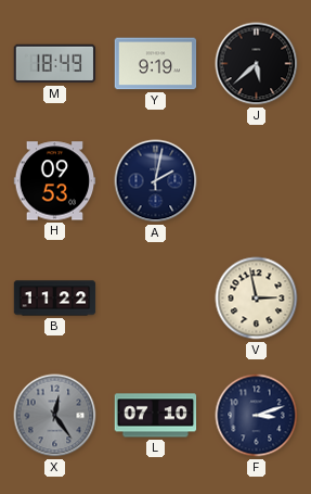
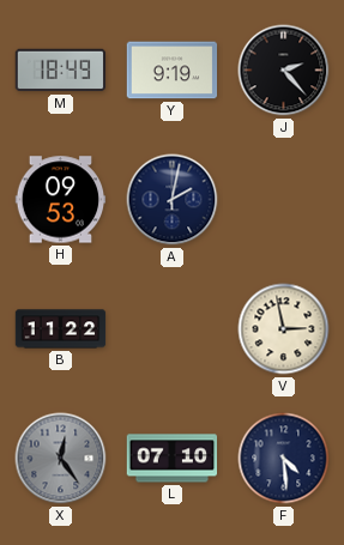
J: 5:38 -> 2:23 (284, 71)
F: 3:12 -> 4:29 (284, 459)
